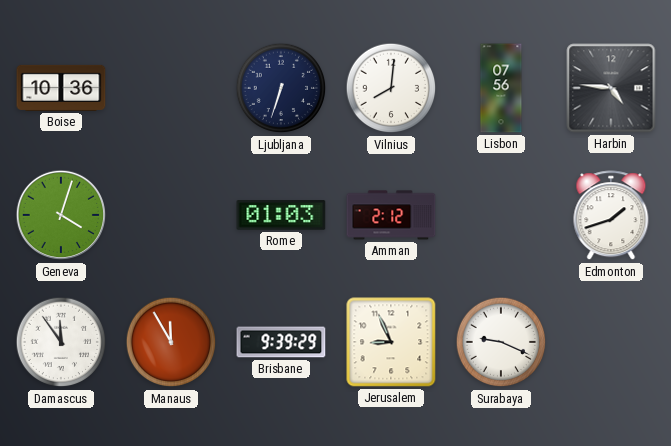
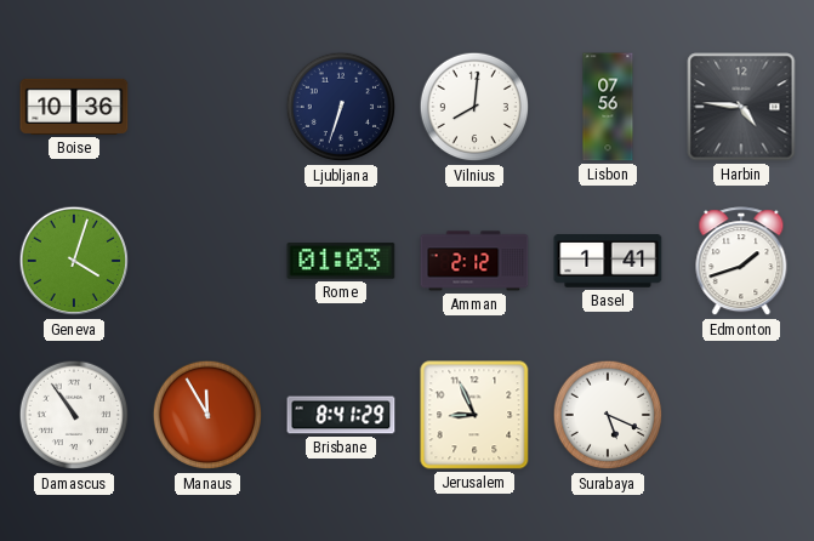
Basel: none -> 1:41 (608, 261)
Damascus: 11:54 -> 10:54 (74, 415)
Brisbane: 9:39 -> 8:41 (341, 415)
Surabaya: 9:19 -> 5:19 (608, 415)
